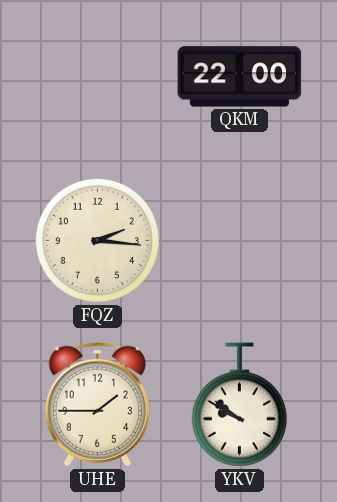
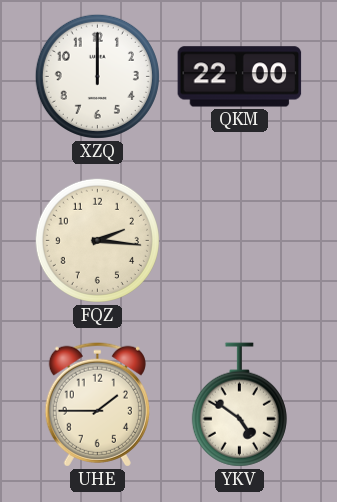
XZQ: none -> 12:00 (97, 76)
YKV: 9:51 -> 4:51 (239, 405)
